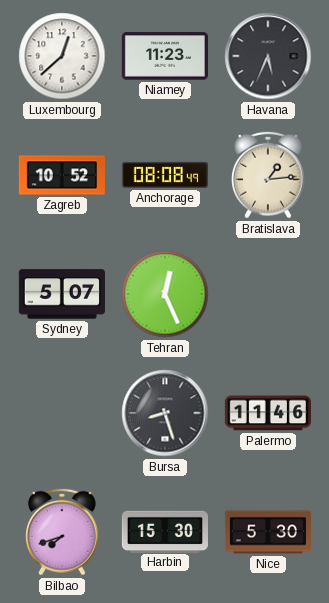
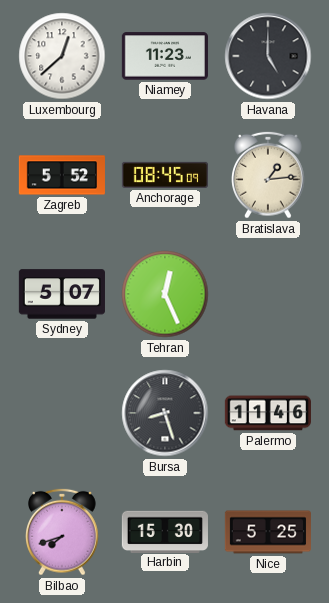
Havana: 5:34 -> 5:00 (268, 56)
Zagreb: 10:52 -> 5:52 (62, 175)
Anchorage: 08:08 -> 08:45 (164, 175)
Nice: 5:30 -> 5:25 (268, 532)
